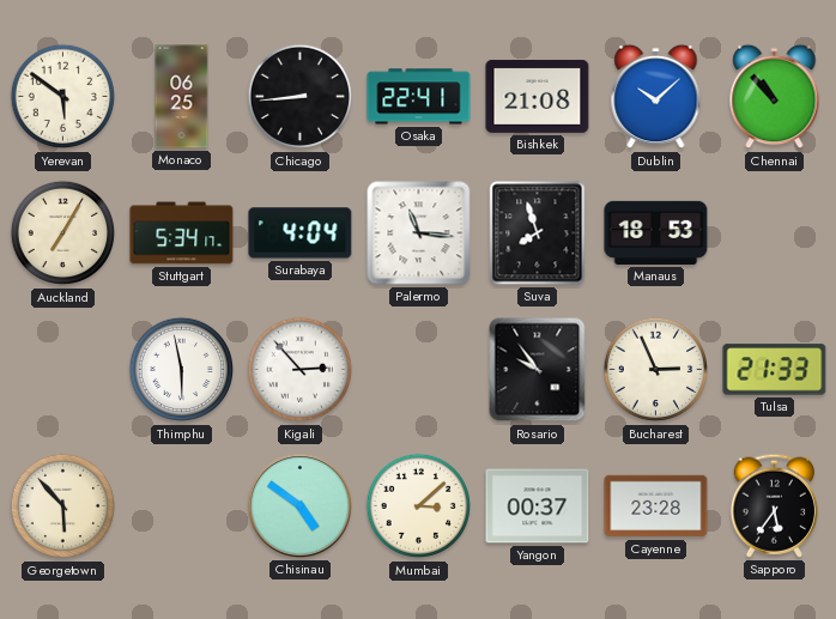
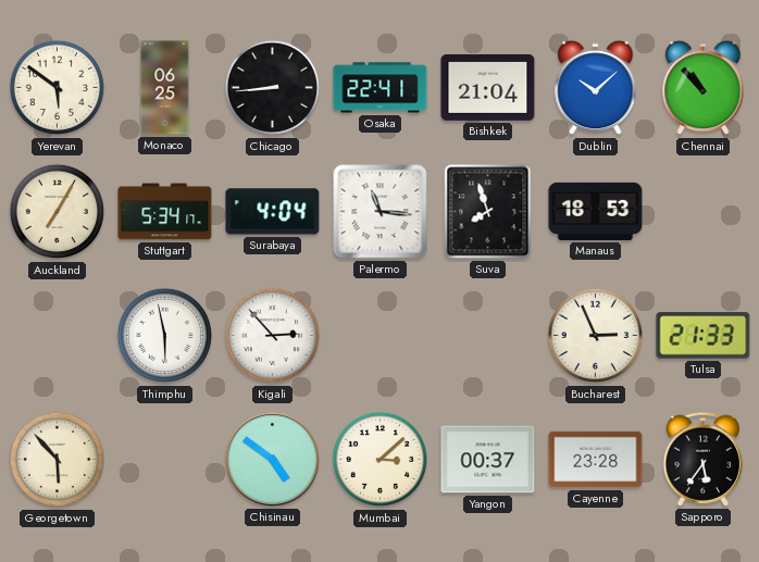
Bishkek: 21:08 -> 21:04 (488, 87)
Rosario: 9:54 -> none (538, 370)
